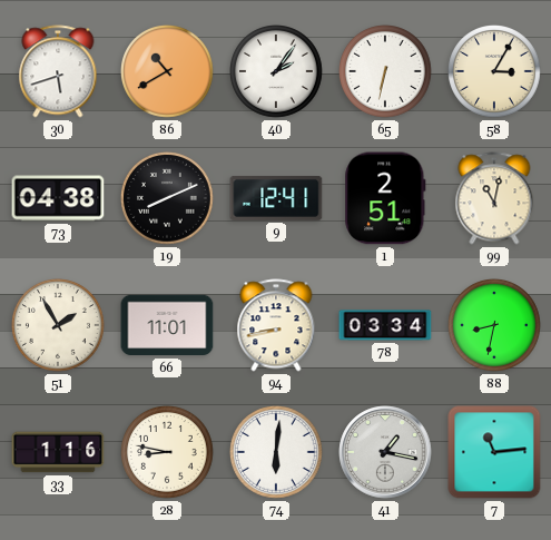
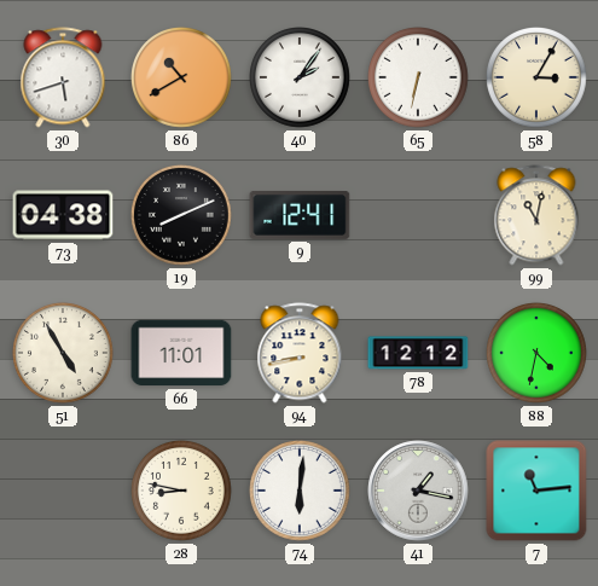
1: 2:51 -> none (385, 198)
51: 1:55 -> 4:55 (64, 354)
78: 03:34 -> 12:12 (418, 353)
88: 8:32 -> 4:32 (538, 354)
33: 1:16 -> none (58, 452)
